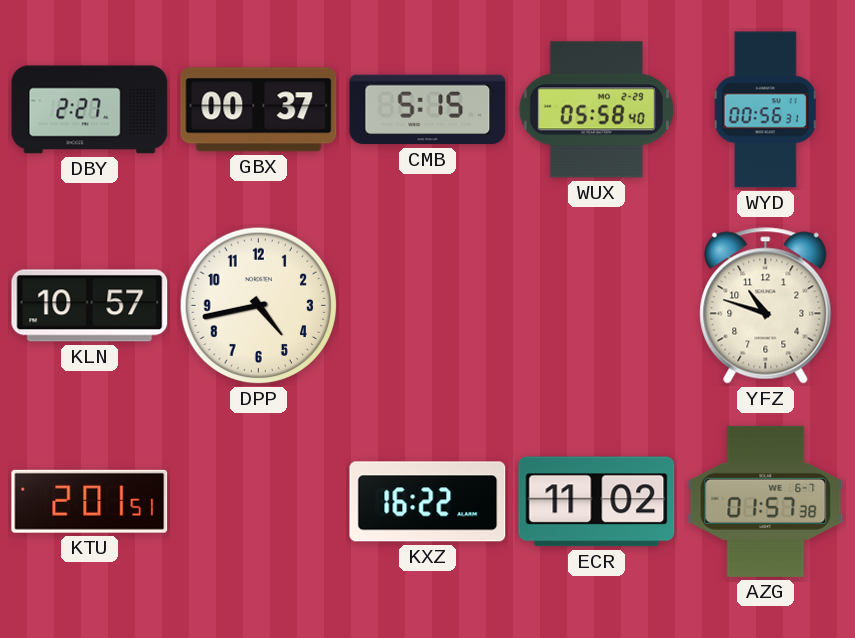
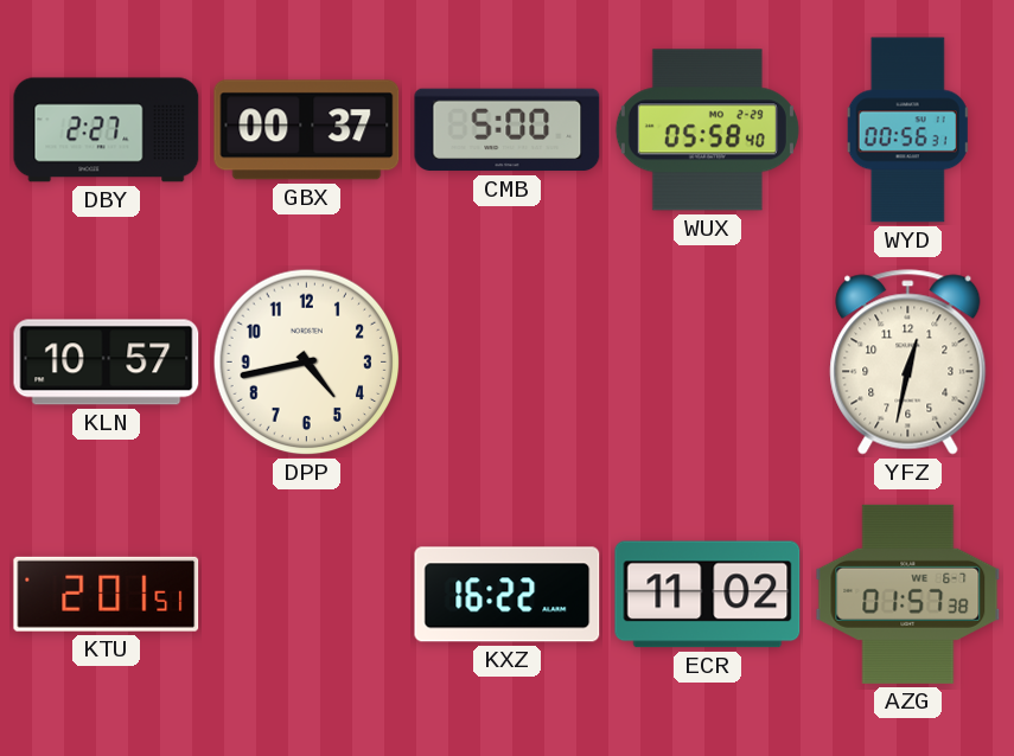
CMB: 5:15 -> 5:00 (508, 130)
YFZ: 10:48 -> 12:32 (908, 363)
